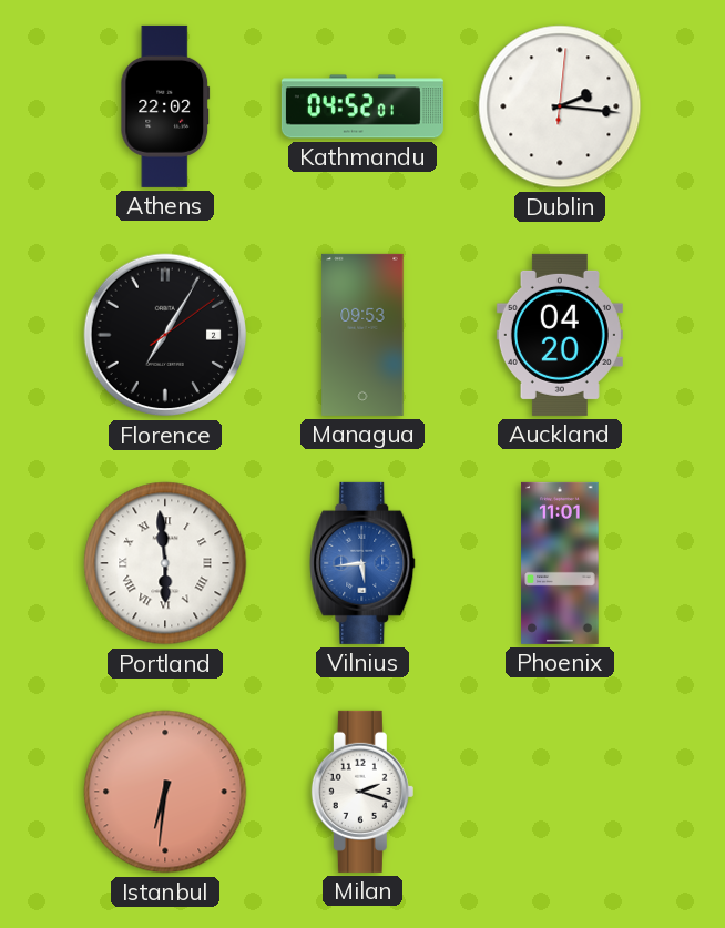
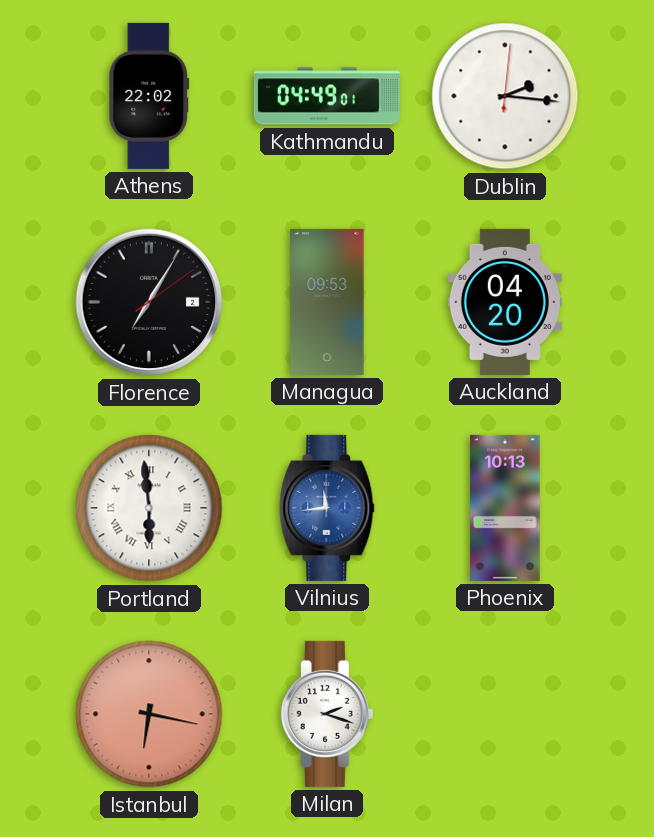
Kathmandu: 04:52 -> 04:49 (327, 96)
Vilnius: 5:44 -> 11:44 (327, 508)
Phoenix: 11:01 -> 10:13 (505, 508)
Istanbul: 6:31 -> 6:17 (149, 714)
